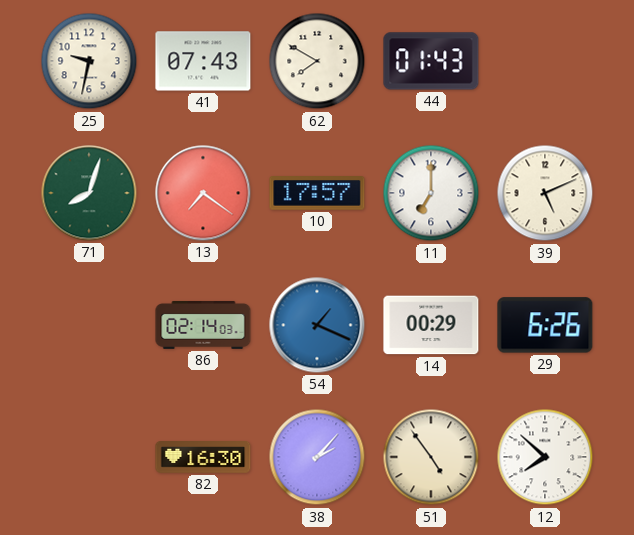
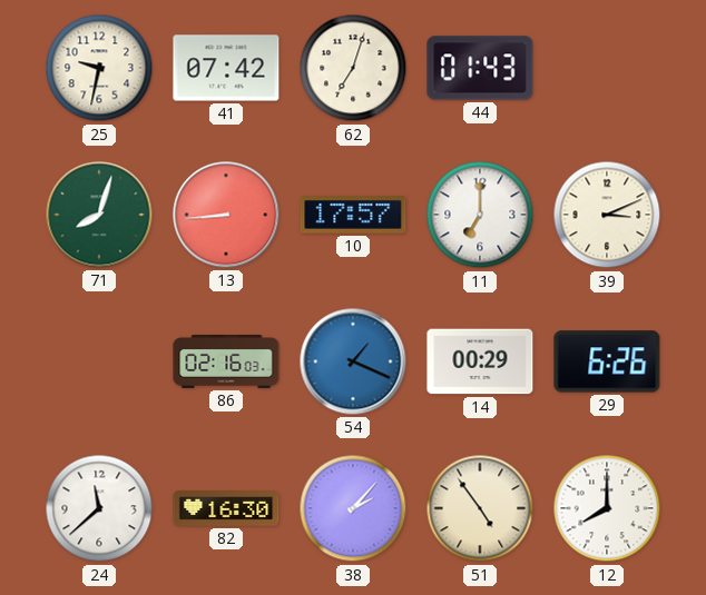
41: 07:43 -> 07:42 (226, 68)
62: 7:50 -> 7:03 (353, 68)
13: 7:21 -> 8:44 (226, 215)
39: 5:11 -> 3:11 (607, 215)
86: 02:14 -> 02:16 (226, 361)
24: none -> 11:38 (99, 508)
12: 7:52 -> 8:00 (607, 508)
